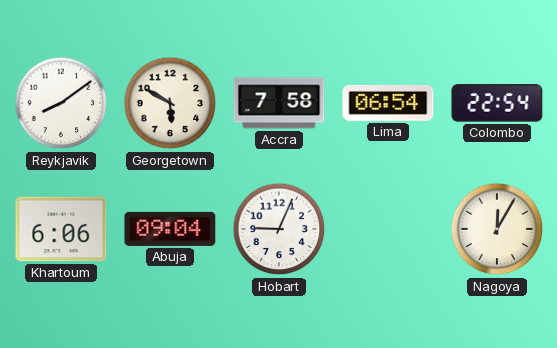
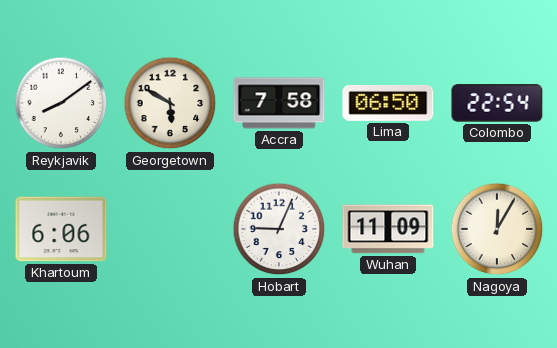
Lima: 06:54 -> 06:50 (388, 103)
Abuja: 09:04 -> none (170, 229)
Wuhan: none -> 11:09 (388, 229)
